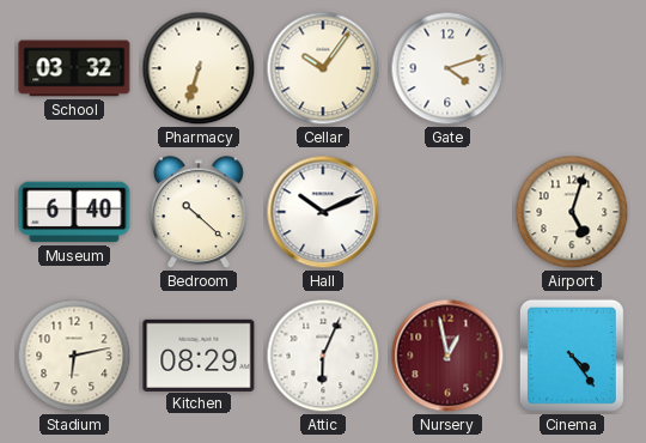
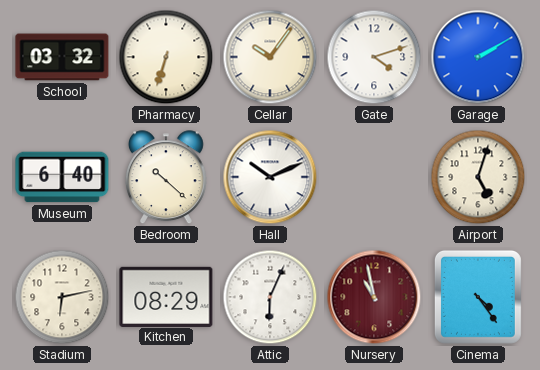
Garage: none -> 2:10 (478, 57)
Nursery: 12:58 -> 10:58 (374, 297)
